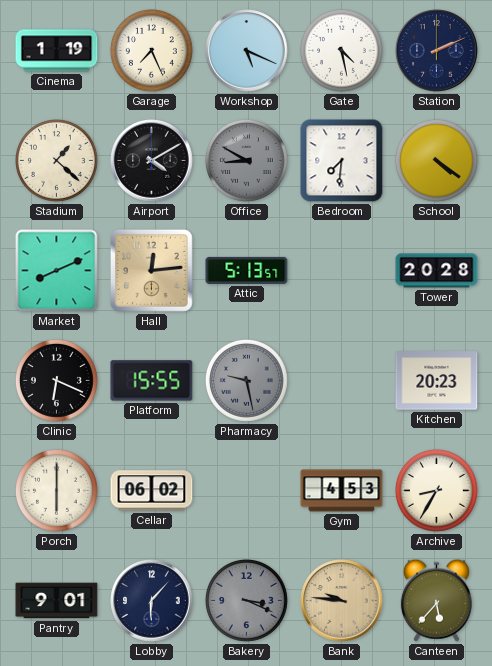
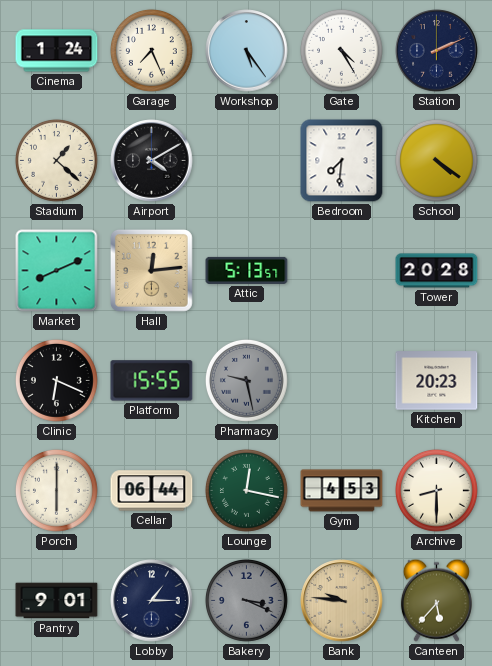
Cinema: 1:19 -> 1:24 (57, 51)
Workshop: 5:19 -> 5:24 (247, 51)
Gate: 4:28 -> 4:25 (342, 51)
Office: 8:50 -> none (247, 161)
Cellar: 06:02 -> 06:44 (152, 491)
Lounge: none -> 12:17 (247, 491)
Archive: 8:35 -> 8:30 (437, 491)
Lobby: 6:07 -> 1:15 (152, 601)
